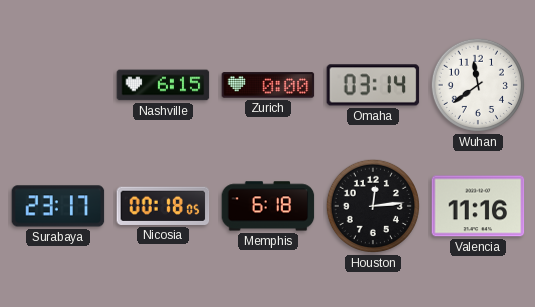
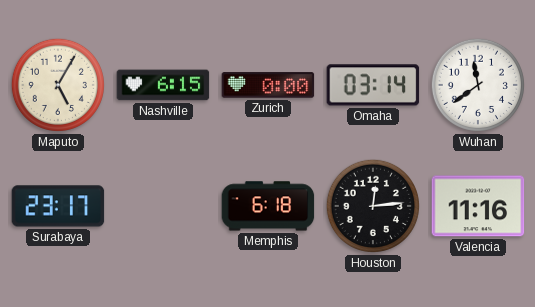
Maputo: none -> 5:05 (58, 85)
Nicosia: 00:18 -> none (163, 206)
